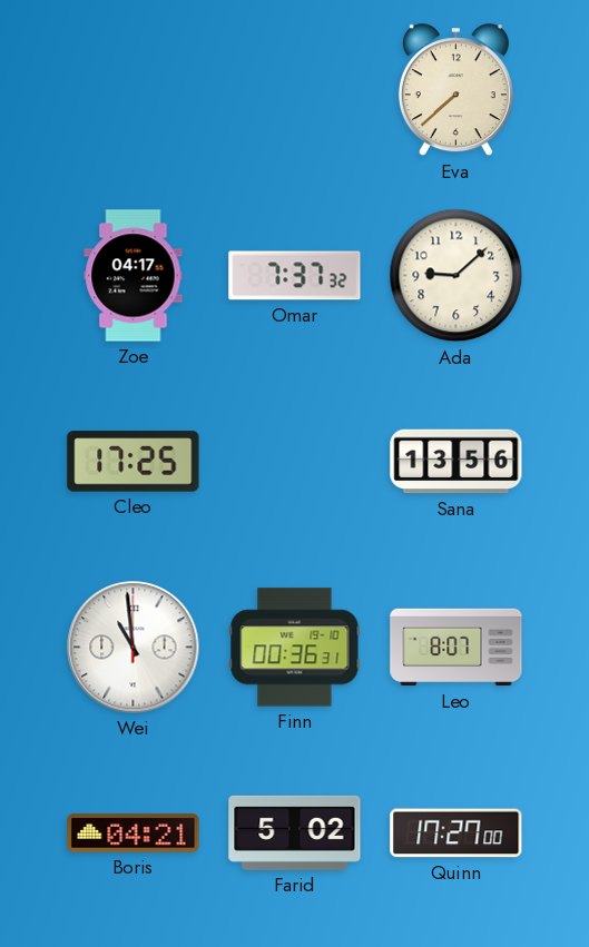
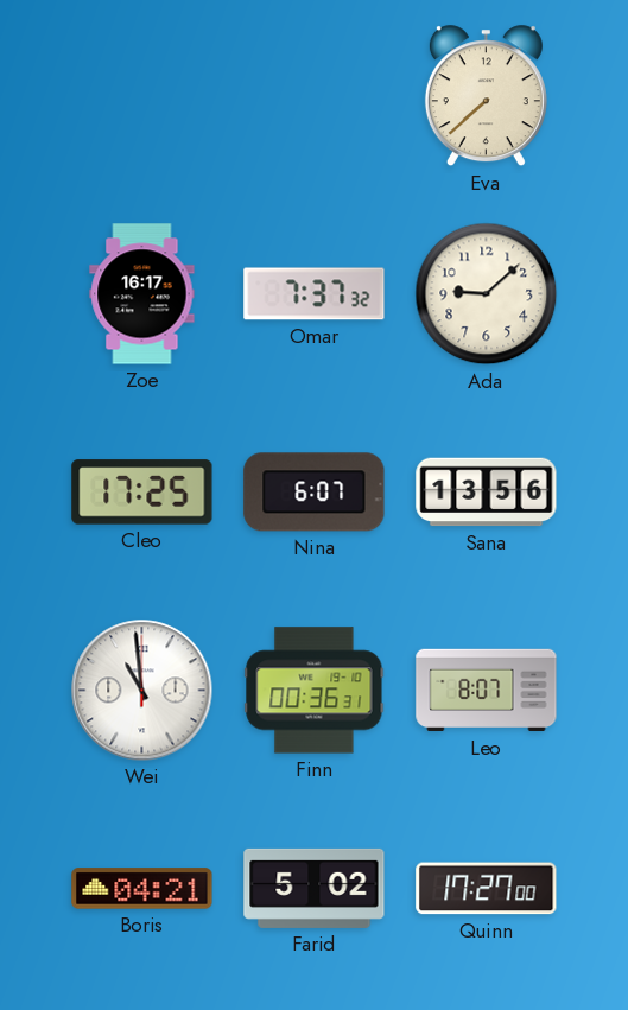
Zoe: 04:17 -> 16:17 (142, 294)
Nina: none -> 6:07 (315, 493)
